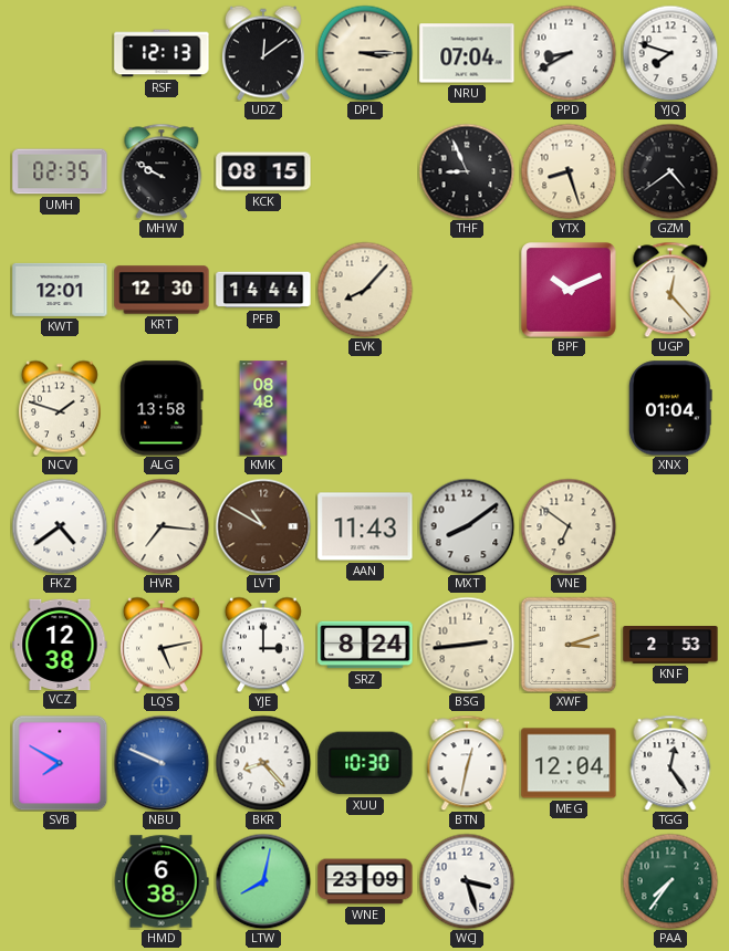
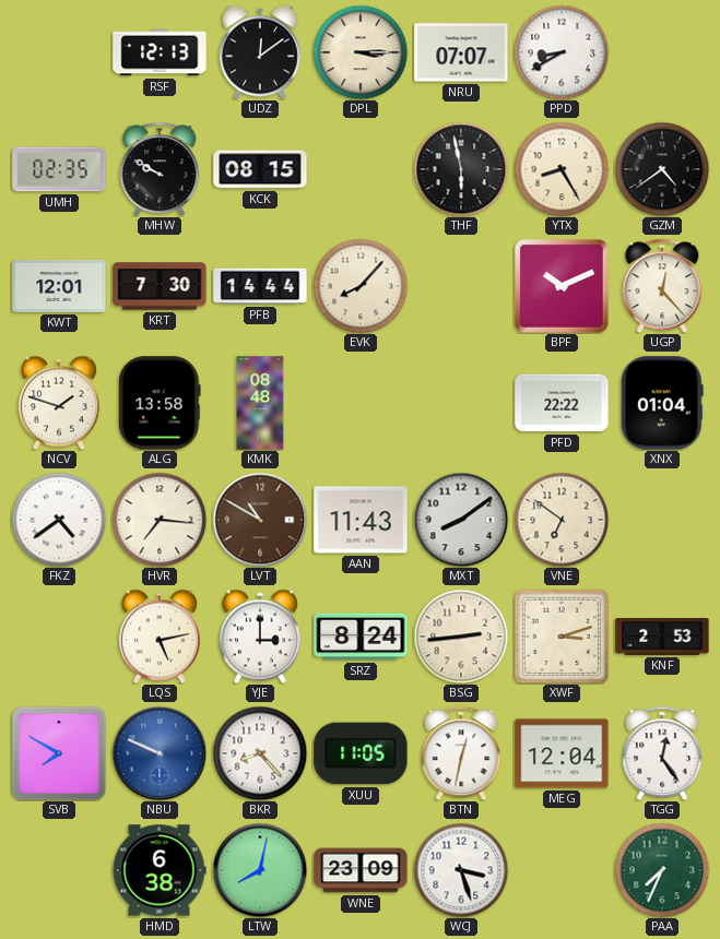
NRU: 07:04 -> 07:07 (461, 52)
YJQ: 7:48 -> none (670, 53)
THF: 8:56 -> 5:58 (461, 169)
YTX: 8:27 -> 8:25 (562, 169)
KRT: 12:30 -> 7:30 (160, 286)
PFD: none -> 22:22 (562, 403)
VCZ: 12:38 -> none (60, 644)
XUU: 10:30 -> 11:05 (361, 753)
PAA: 7:36 -> 7:34 (662, 870)
